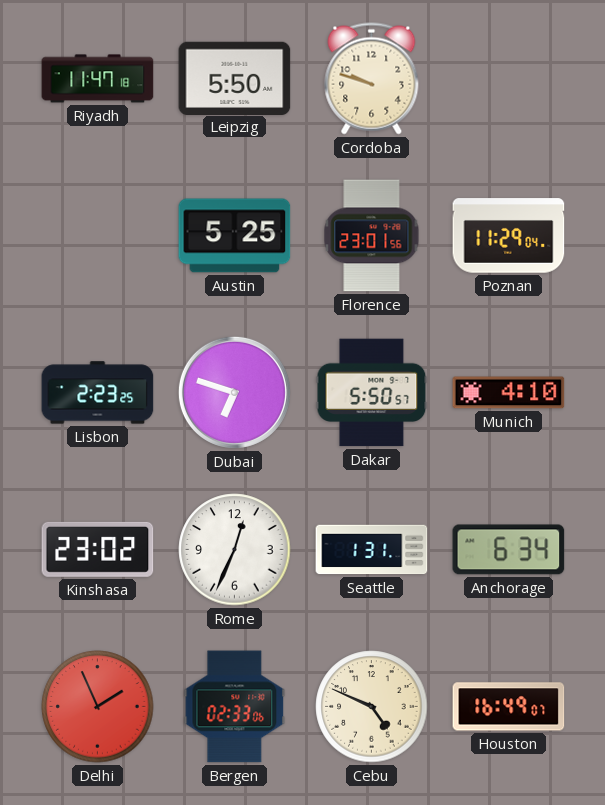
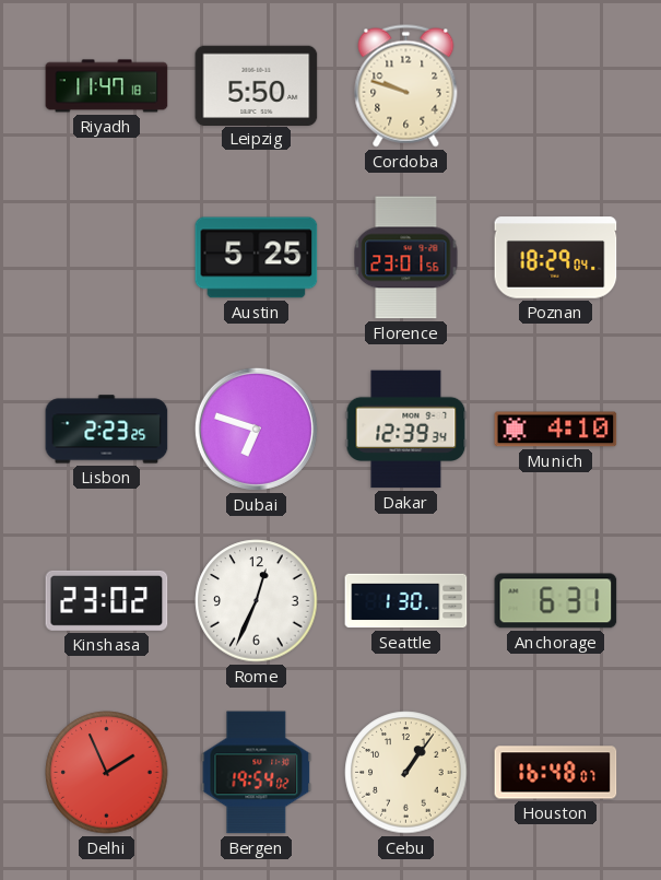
Poznan: 11:29 -> 18:29 (556, 258)
Dakar: 5:50 -> 12:39 (406, 430)
Seattle: 1:31 -> 1:30 (406, 601)
Anchorage: 6:34 -> 6:31 (556, 601)
Bergen: 02:33 -> 19:54 (257, 773)
Cebu: 4:49 -> 1:06 (406, 773)
Houston: 16:49 -> 16:48 (556, 773)
